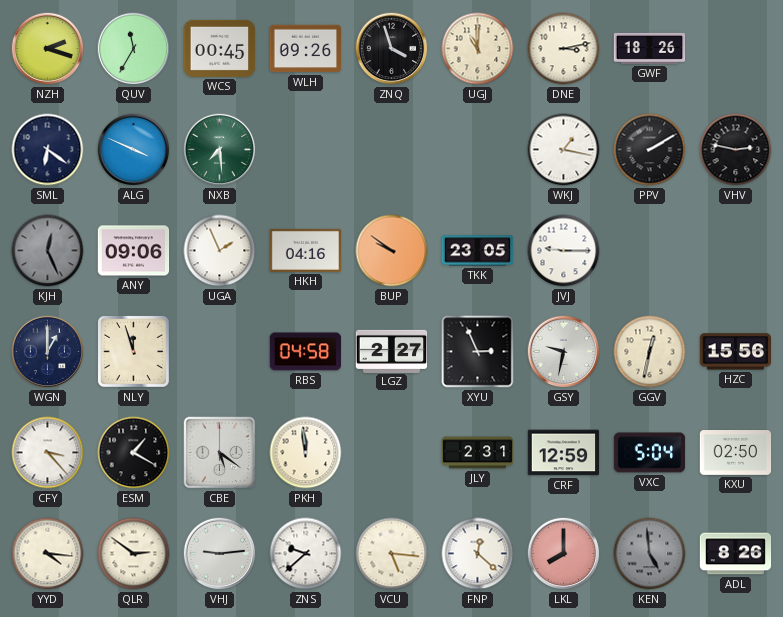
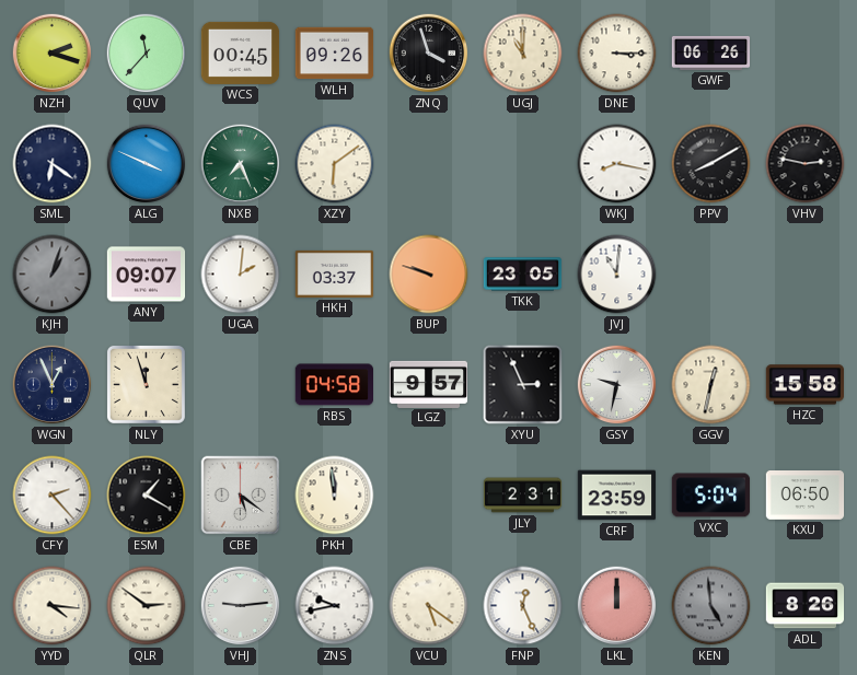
QUV: 11:35 -> 11:37 (147, 54)
DNE: 3:13 -> 3:15 (617, 54)
GWF: 18:26 -> 06:26 (711, 53)
NXB: 7:29 -> 7:26 (241, 164)
XZY: none -> 6:09 (335, 164)
WKJ: 1:17 -> 8:17 (617, 164)
PPV: 2:10 -> 8:10 (711, 164)
KJH: 12:26 -> 1:03 (53, 275)
ANY: 09:06 -> 09:07 (147, 275)
UGA: 1:56 -> 2:01 (241, 275)
HKH: 04:16 -> 03:37 (335, 274)
BUP: 9:51 -> 9:48 (429, 275)
JVJ: 9:15 -> 11:01 (617, 275)
WGN: 1:00 -> 12:56 (53, 385)
LGZ: 2:27 -> 9:57 (429, 384)
HZC: 15:56 -> 15:58 (806, 385)
CFY: 3:23 -> 2:23 (53, 496)
CRF: 12:59 -> 23:59 (617, 496)
KXU: 02:50 -> 06:50 (806, 496)
ZNS: 9:38 -> 9:43 (335, 606)
VCU: 5:16 -> 5:21 (429, 606)
FNP: 12:22 -> 12:26 (523, 606)
LKL: 8:00 -> 12:00 (617, 606)
